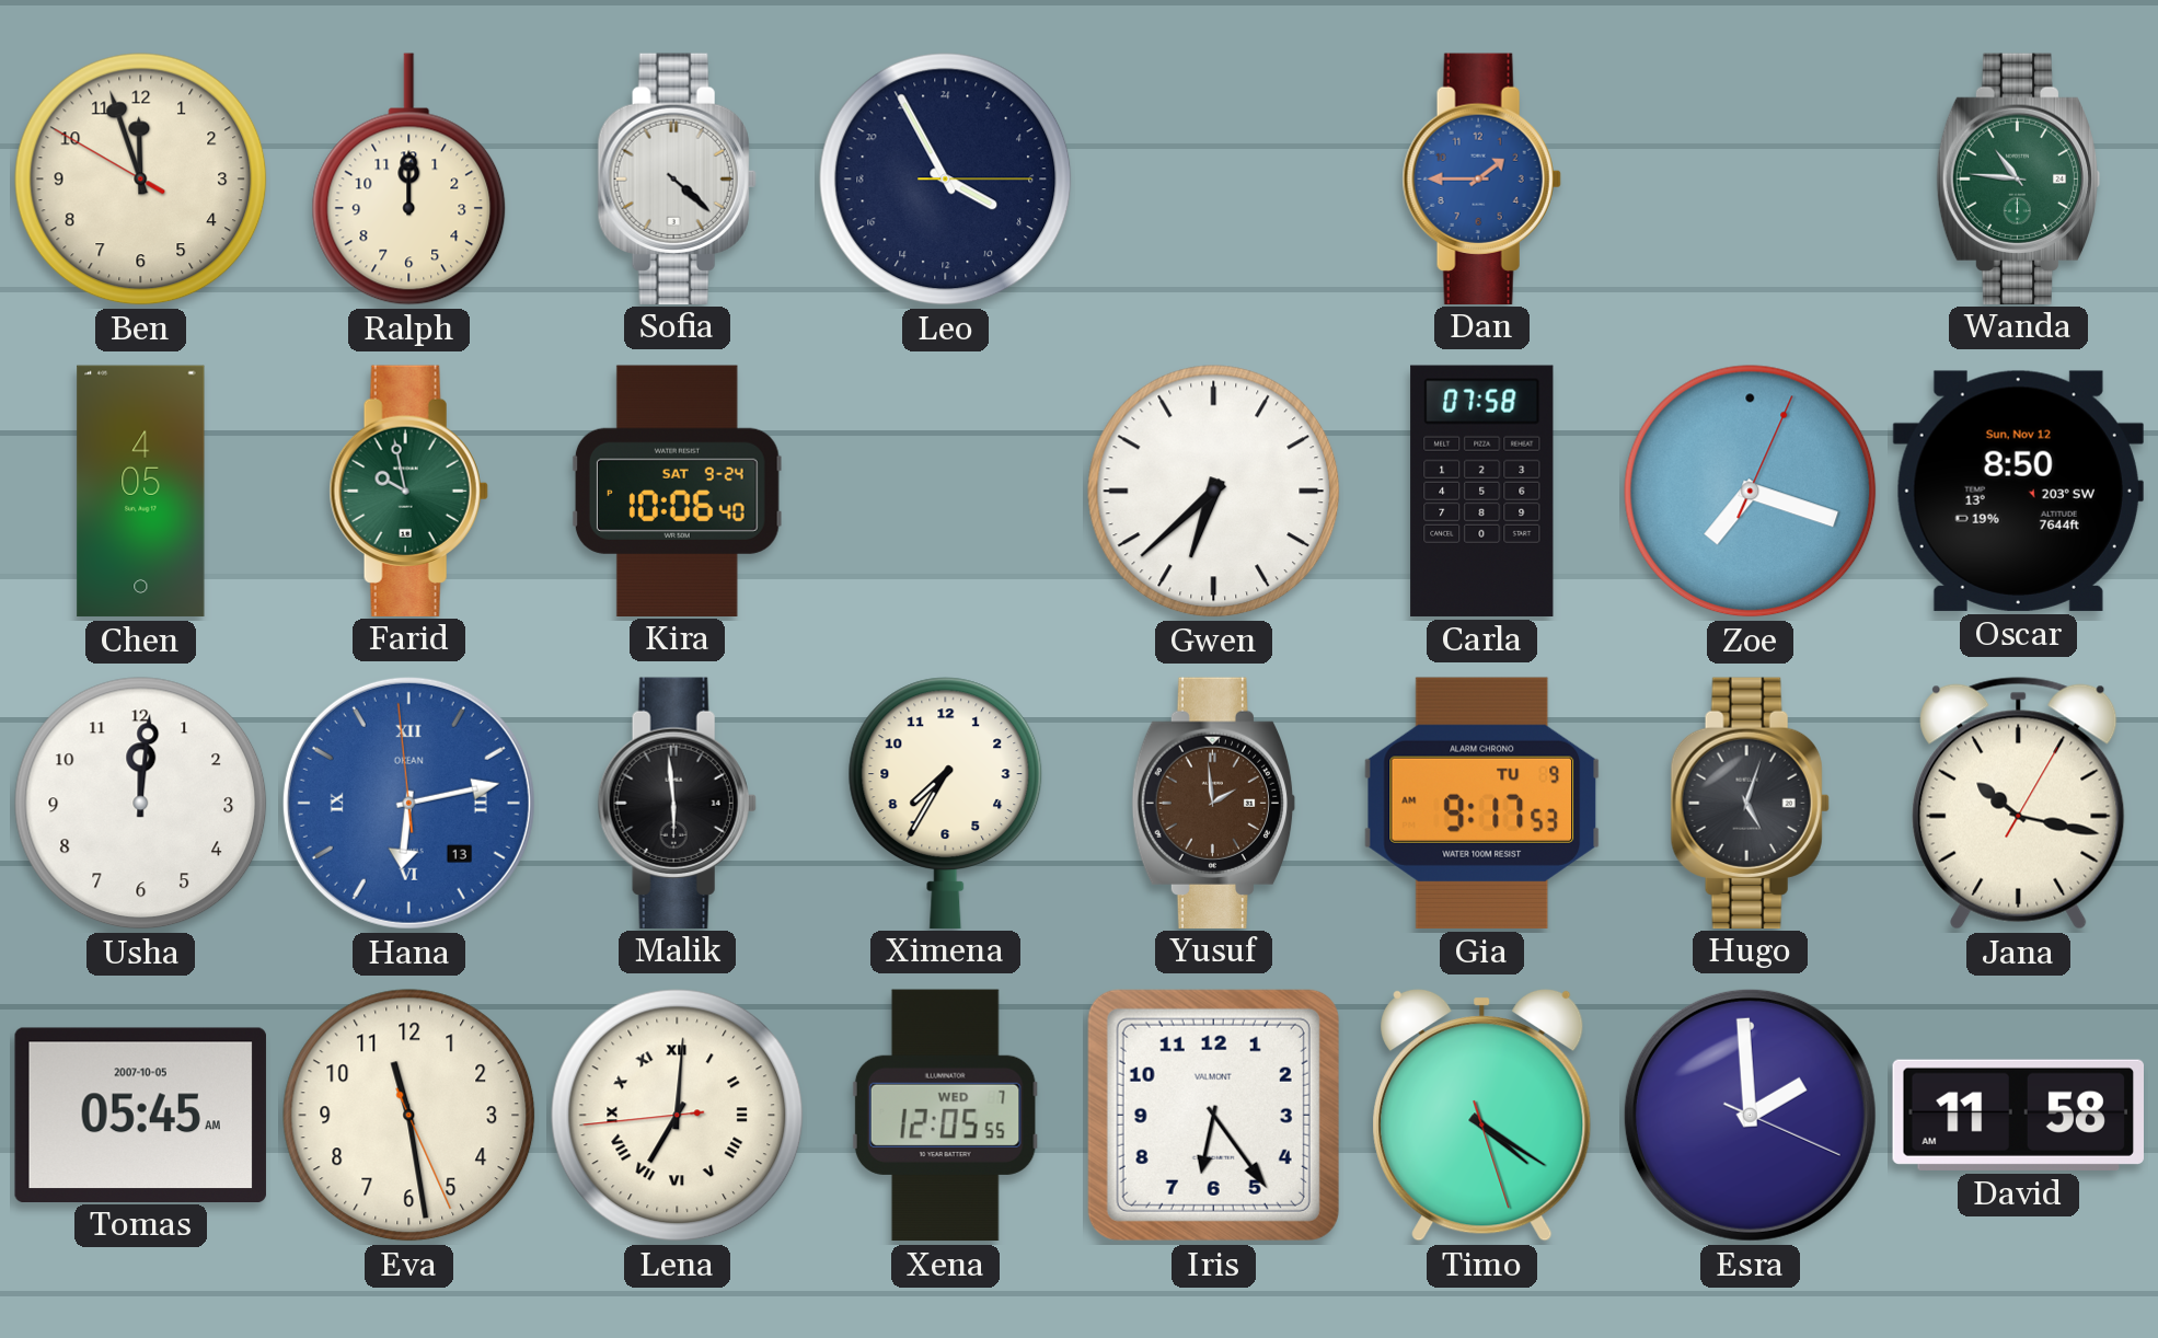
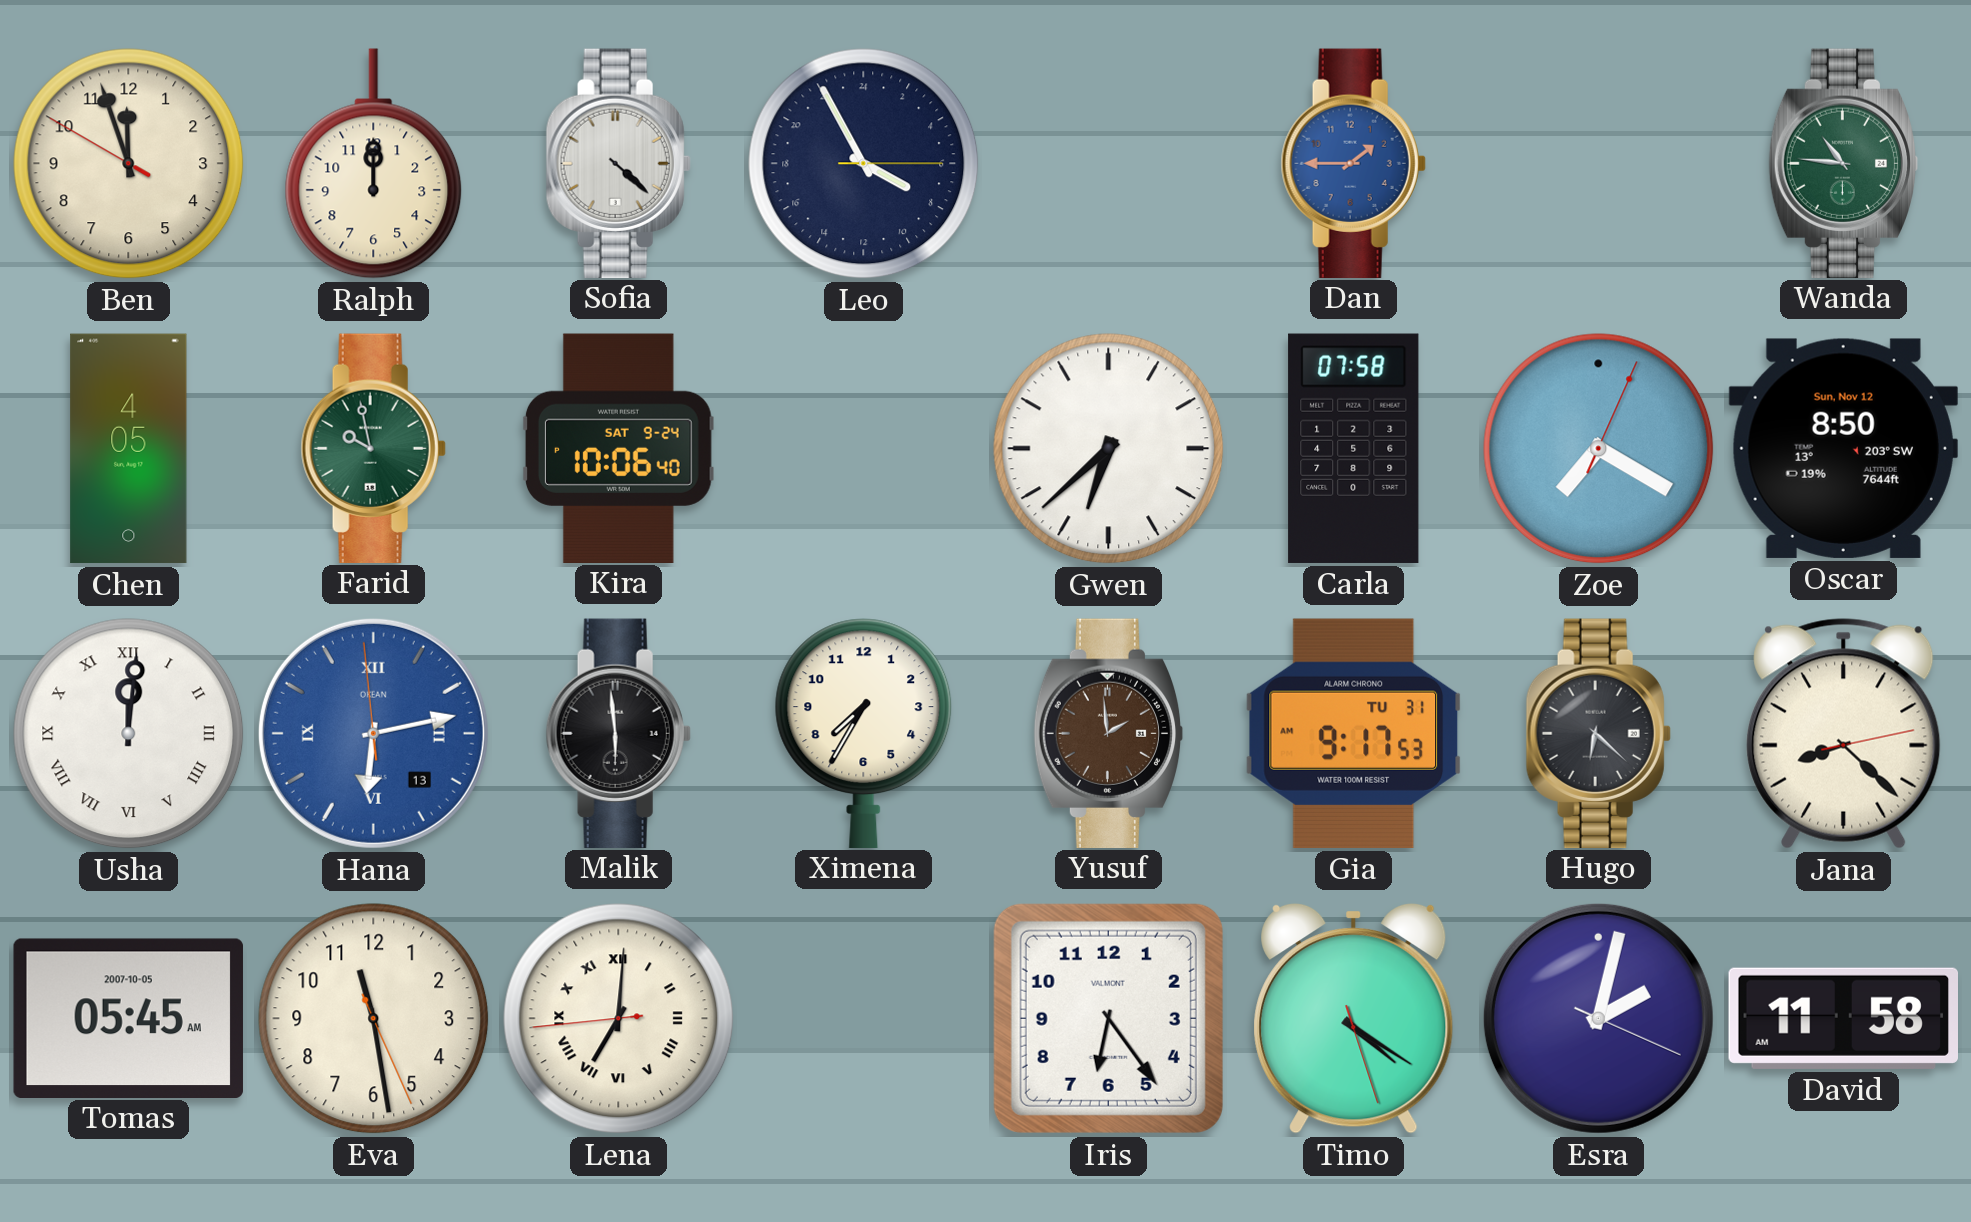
Zoe: 7:18 -> 7:20 (1599, 449)
Usha numerals: Arabic -> Roman (129, 734)
Gia date: TU 9 -> TU 31 (1354, 733)
Hugo: 5:03 -> 6:22 (1598, 733)
Jana: 10:17 -> 8:22 (1844, 734)
Xena: 12:05 -> none (945, 1116)
Esra: 1:59 -> 2:02 (1598, 1018)
